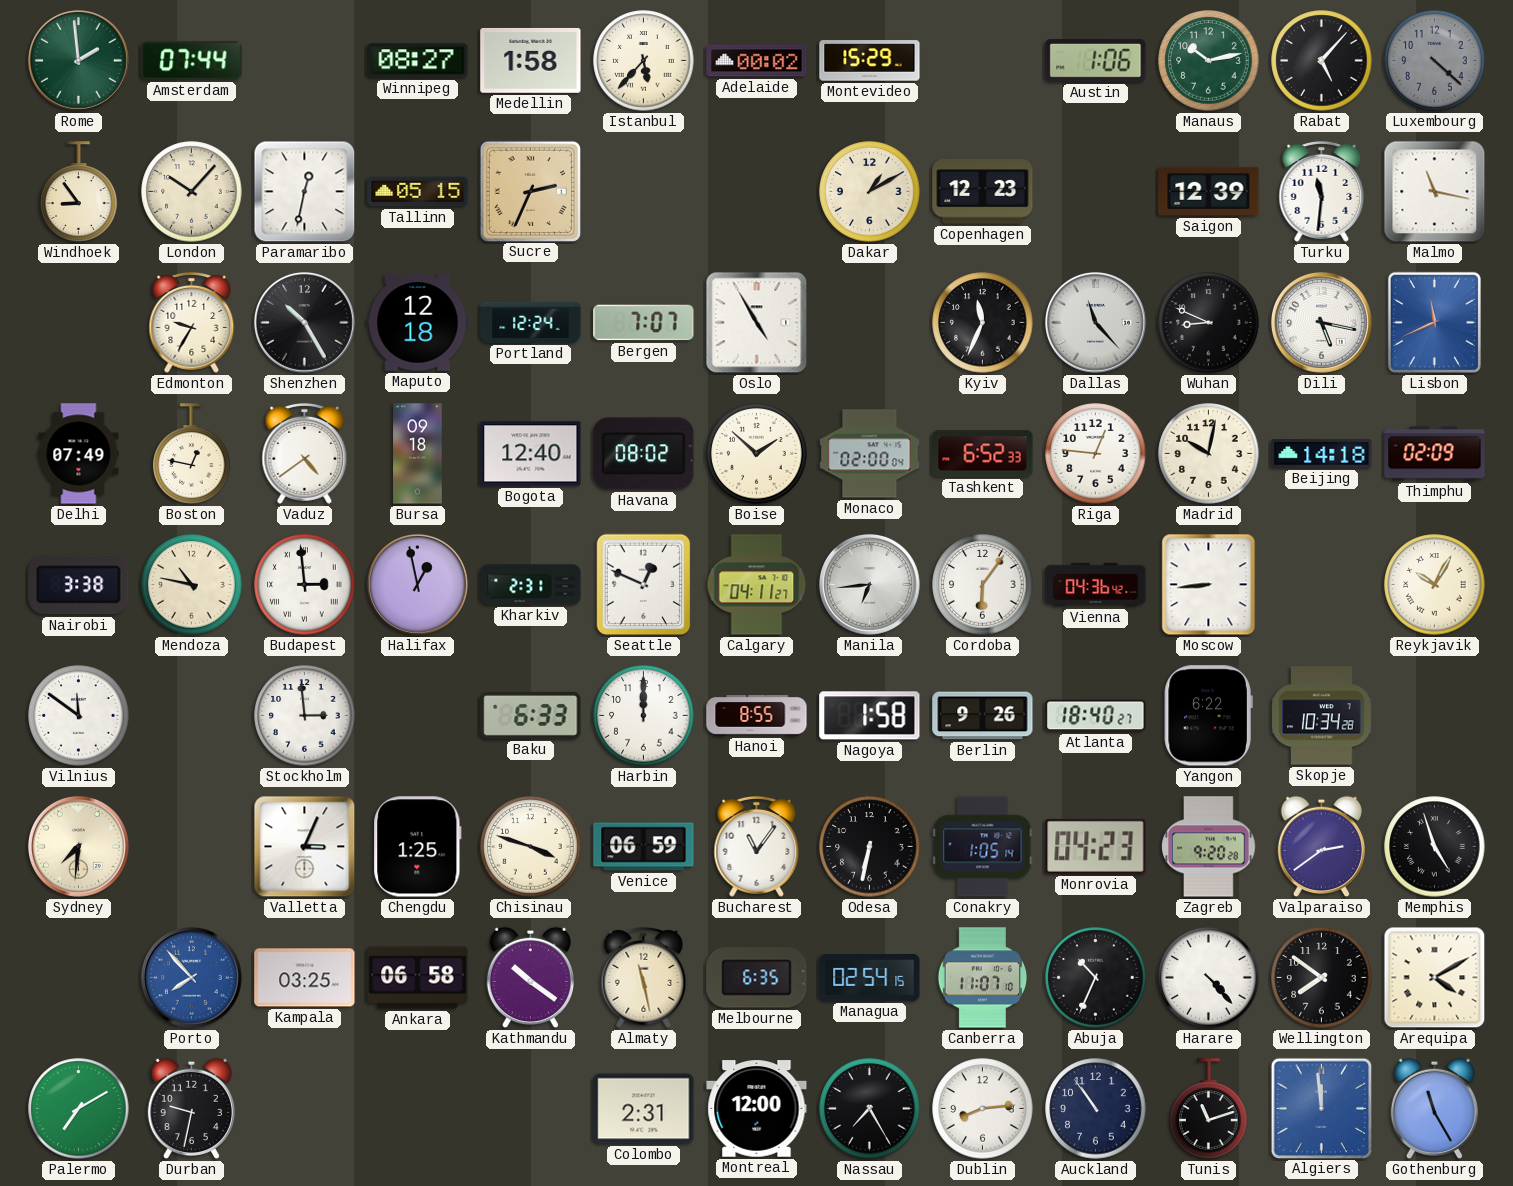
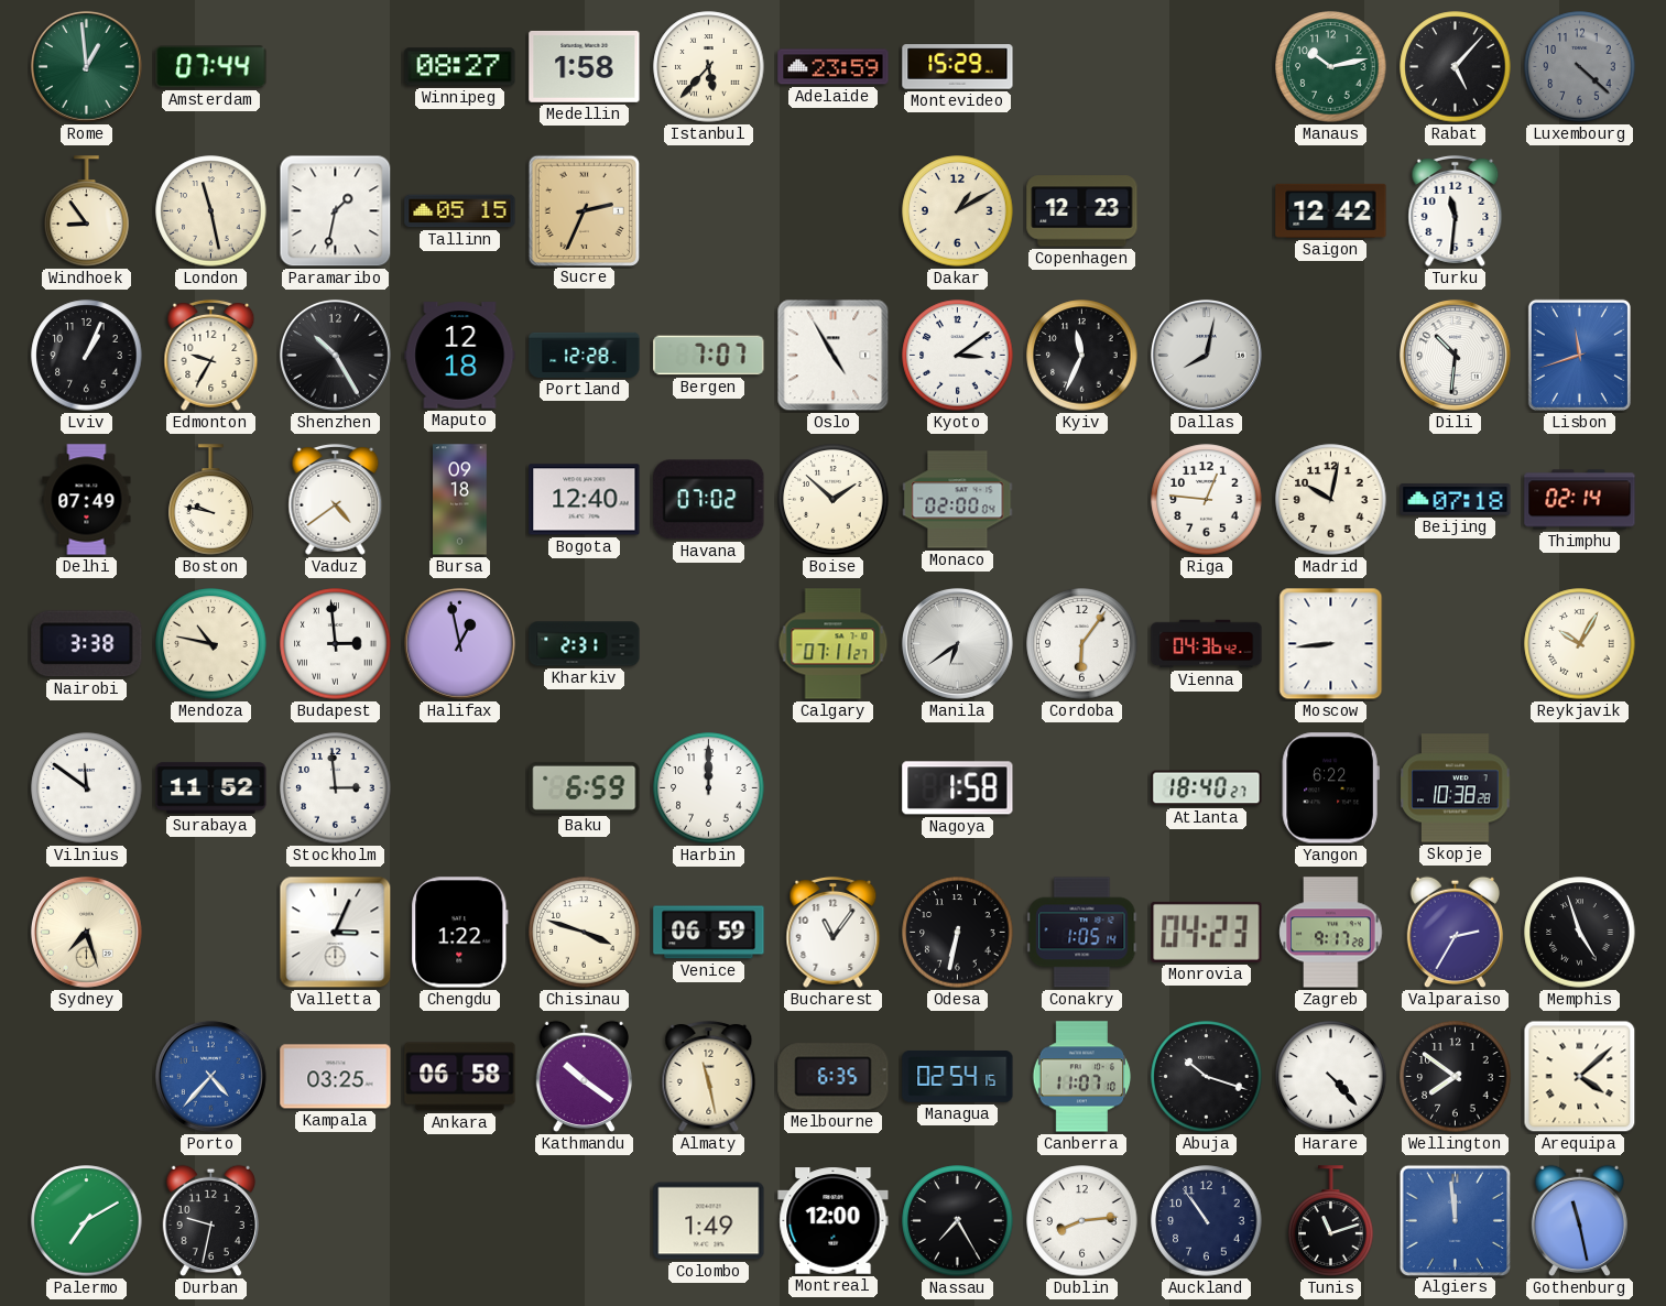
Rome: 1:59 -> 12:59 (86, 66)
Adelaide: 00:02 -> 23:59 (834, 67)
Austin: 1:06 -> none (1096, 60)
London: 10:07 -> 11:28 (211, 211)
Paramaribo: 12:32 -> 1:32 (336, 211)
Saigon: 12:39 -> 12:42 (1331, 210)
Malmo: 11:17 -> none (1435, 192)
Lviv: none -> 1:04 (87, 356)
Portland: 12:24 -> 12:28 (585, 355)
Kyoto: none -> 3:09 (958, 356)
Dallas: 11:23 -> 8:02 (1206, 355)
Wuhan: 8:49 -> none (1209, 323)
Dili: 5:17 -> 10:31 (1455, 355)
Lisbon: 11:41 -> 11:42 (1579, 355)
Boston: 12:47 -> 9:47 (211, 500)
Havana: 08:02 -> 07:02 (709, 500)
Tashkent: 6:52 -> none (983, 454)
Beijing: 14:18 -> 07:18 (1456, 500)
Thimphu: 02:09 -> 02:14 (1580, 500)
Seattle: 12:49 -> none (644, 585)
Calgary: 04:11 -> 07:11 (834, 644)
Manila: 6:44 -> 6:39 (957, 643)
Surabaya: none -> 11:52 (211, 788)
Baku: 6:33 -> 6:59 (585, 787)
Hanoi: 8:55 -> none (757, 716)
Berlin: 9:26 -> none (983, 716)
Skopje: 10:34 -> 10:38 (1456, 788)
Sydney: 7:31 -> 7:27 (86, 932)
Chengdu: 1:25 -> 1:22 (460, 933)
Zagreb: 9:20 -> 9:17 (1331, 933)
Valparaiso: 2:39 -> 2:35 (1455, 933)
Porto: 7:53 -> 4:37 (210, 1076)
Abuja: 10:34 -> 10:18 (1207, 1077)
Arequipa: 4:10 -> 4:08 (1580, 1077)
Colombo: 2:31 -> 1:49 (709, 1221)
Gothenburg: 11:25 -> 11:28 (1579, 1221)
